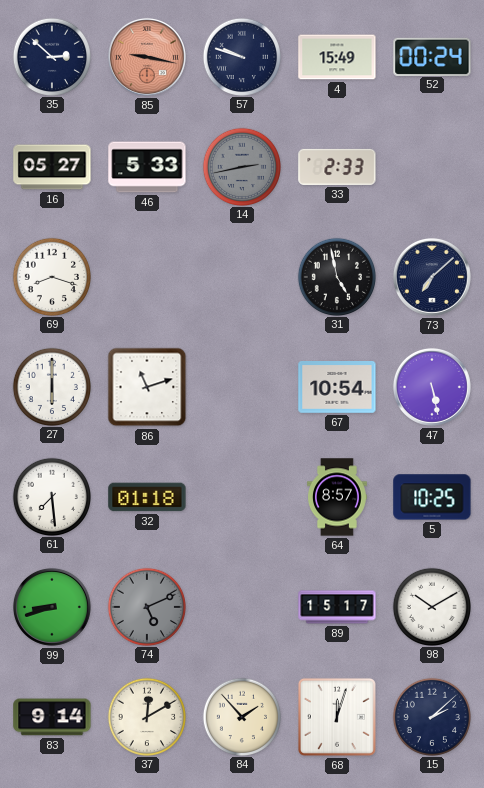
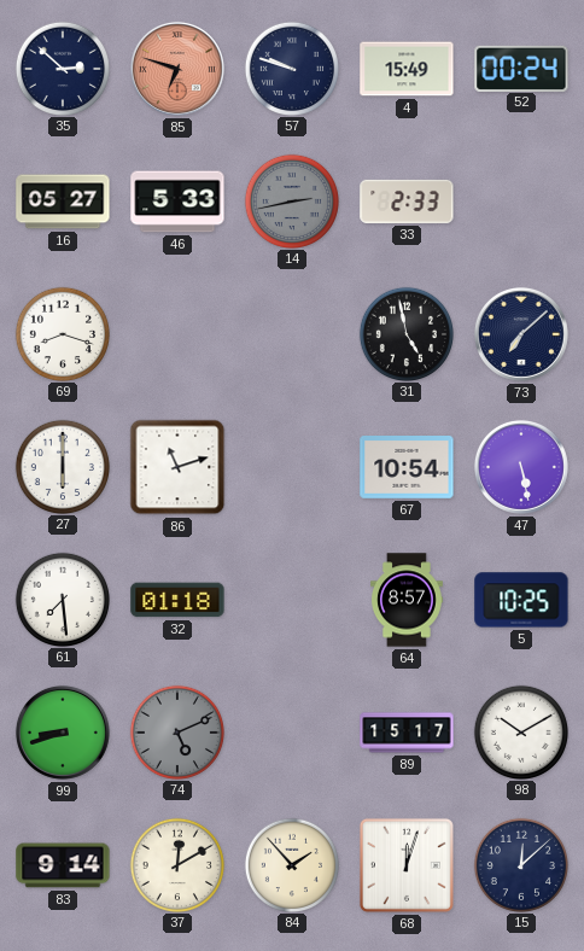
85: 9:17 -> 6:48 (177, 69)
15: 2:08 -> 12:08 (520, 864)
